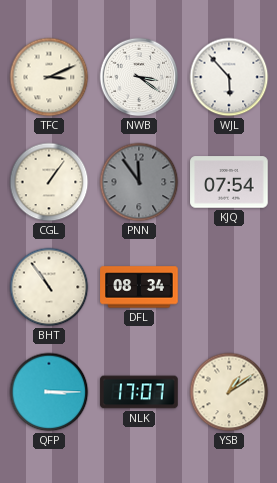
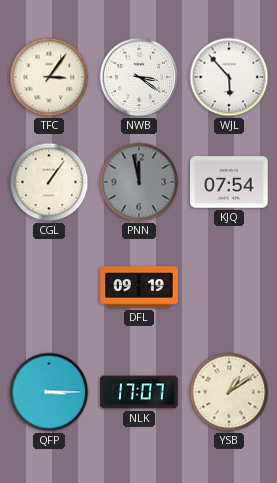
TFC: 3:11 -> 3:06 (49, 77)
PNN: 11:54 -> 11:58 (139, 182)
BHT: 10:54 -> none (49, 287)
DFL: 08:34 -> 09:19 (139, 287)
